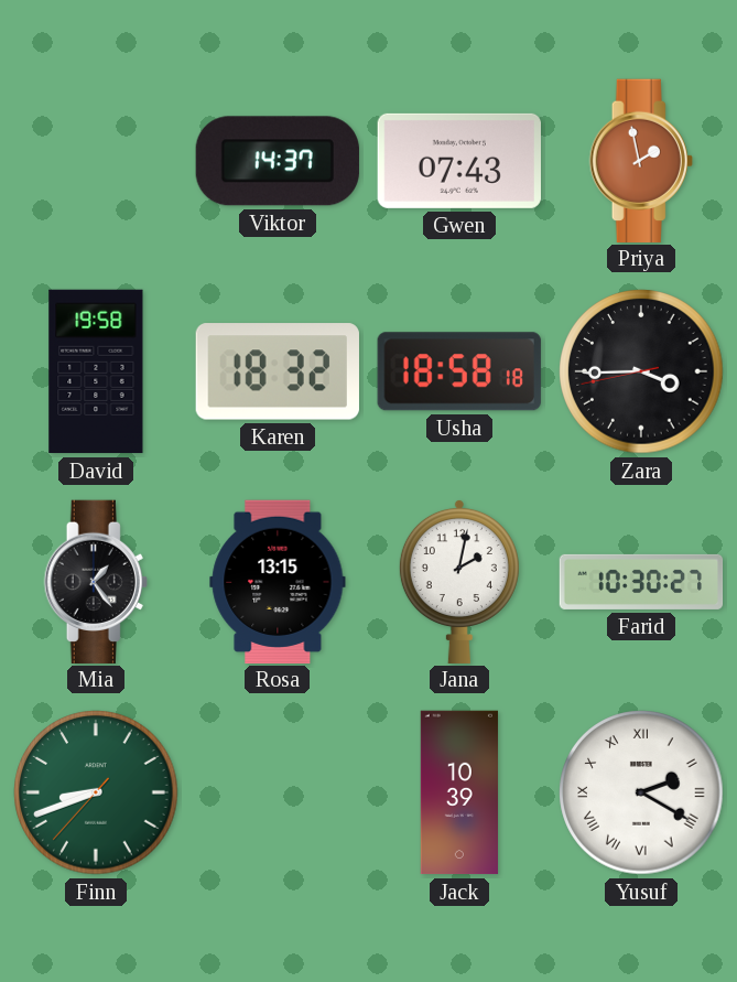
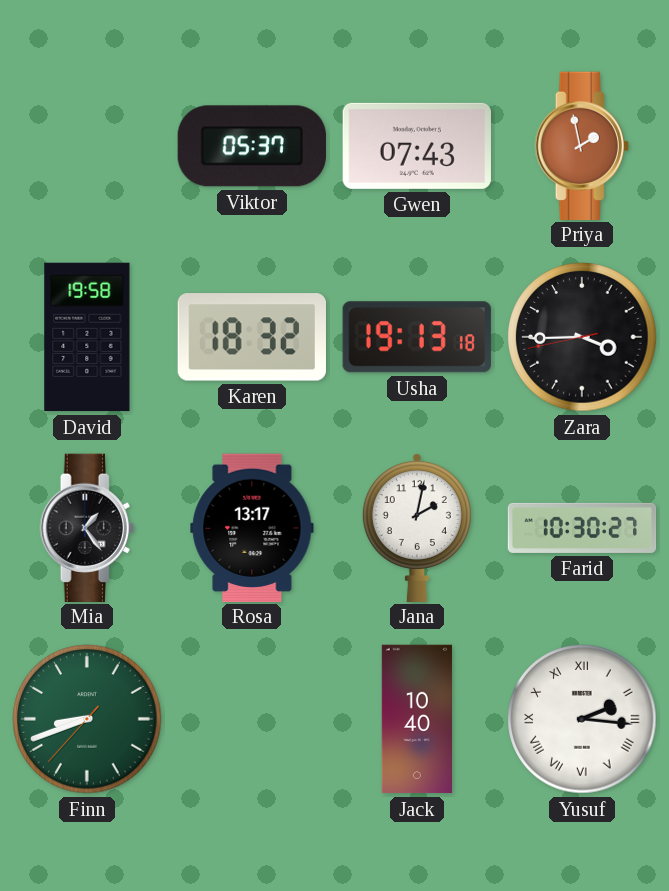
Viktor: 14:37 -> 05:37 (252, 146)
Usha: 18:58 -> 19:13 (417, 337)
Rosa: 13:15 -> 13:17 (252, 527)
Jack: 10:39 -> 10:40 (417, 719)
Yusuf: 2:20 -> 2:16 (582, 719)
